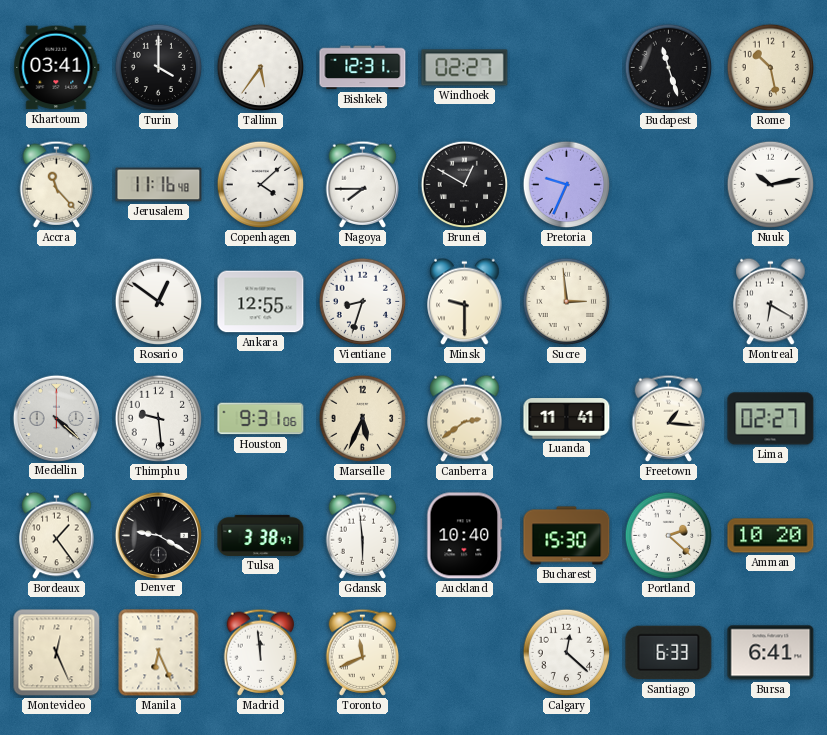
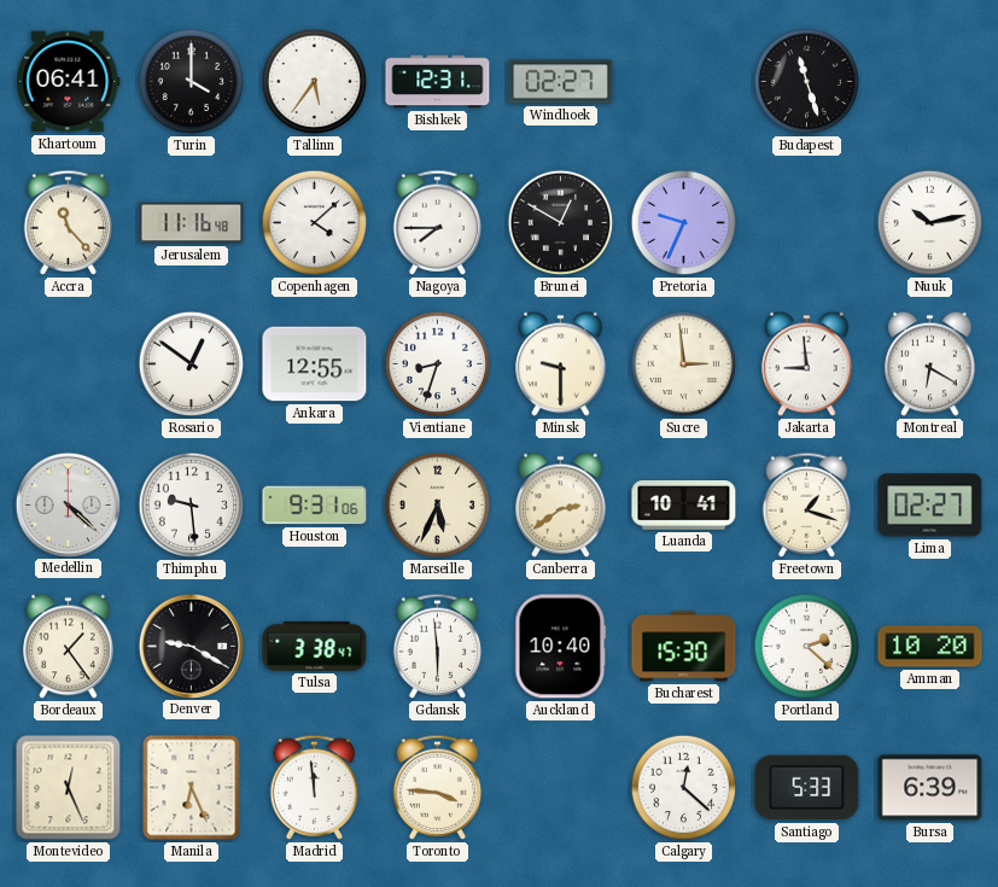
Khartoum: 03:41 -> 06:41 (69, 82)
Rome: 10:28 -> none (771, 68)
Jakarta: none -> 8:59 (807, 364)
Luanda: 11:41 -> 10:41 (684, 506)
Freetown: 1:16 -> 1:18 (807, 504)
Toronto: 11:41 -> 3:46 (438, 787)
Santiago: 6:33 -> 5:33 (807, 788)
Bursa: 6:41 -> 6:39 (930, 788)
